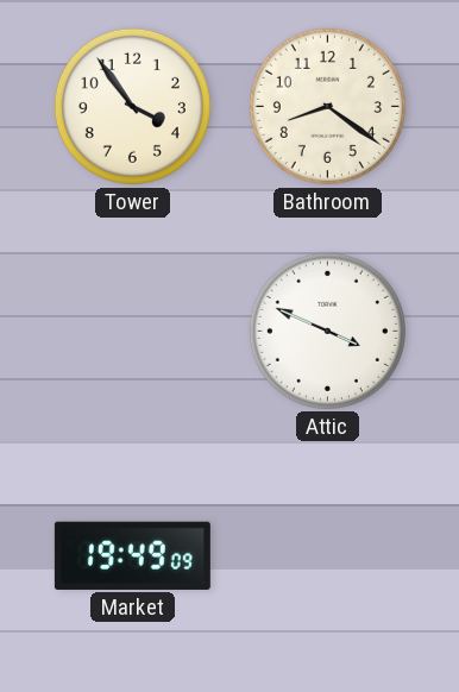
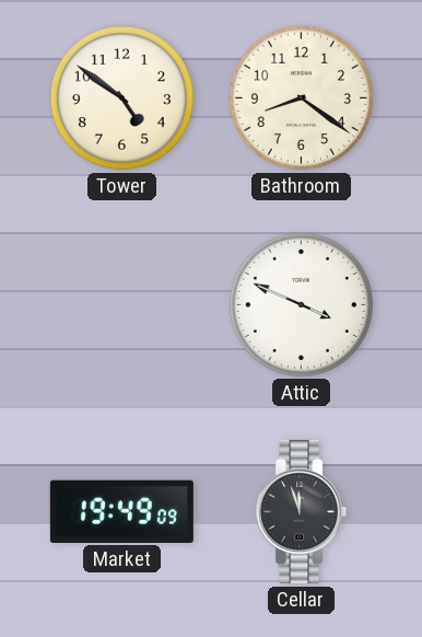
Tower: 3:54 -> 4:51 (121, 97)
Cellar: none -> 11:57 (302, 511)
